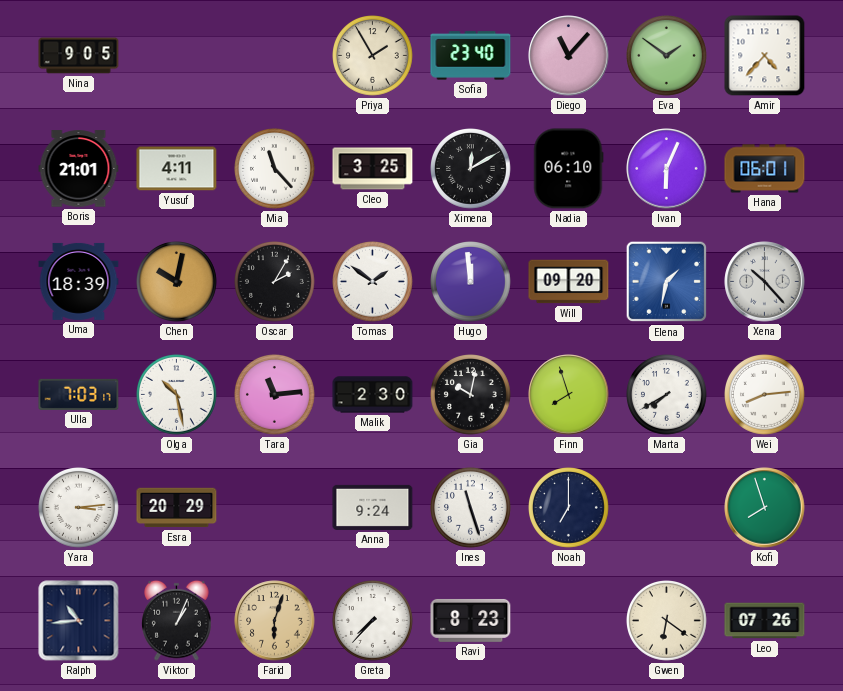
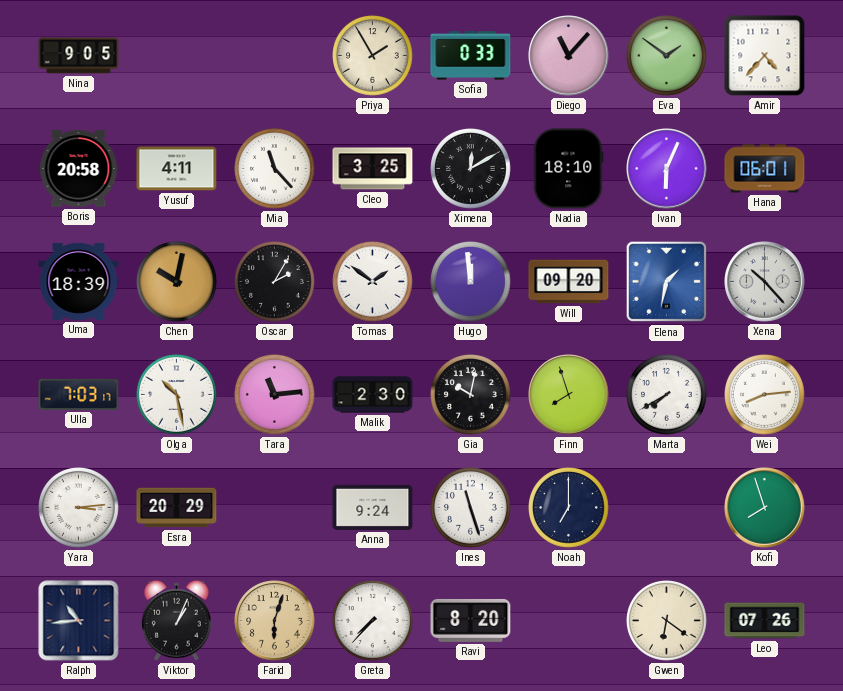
Sofia: 23:40 -> 0:33 (471, 56)
Boris: 21:01 -> 20:58 (79, 169)
Nadia: 06:10 -> 18:10 (568, 169)
Ravi: 8:23 -> 8:20 (471, 620)
